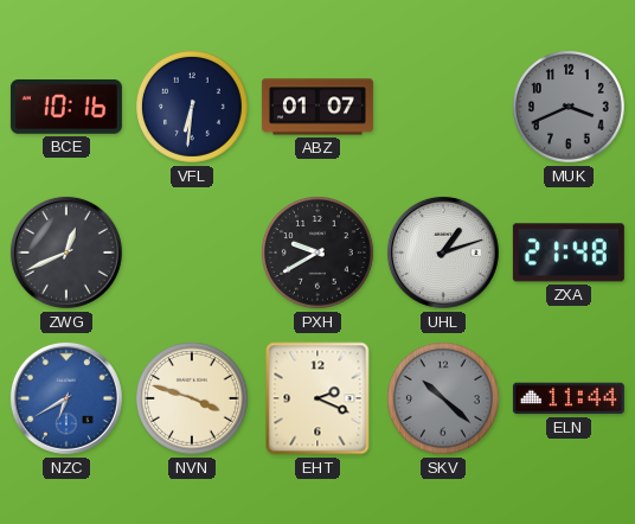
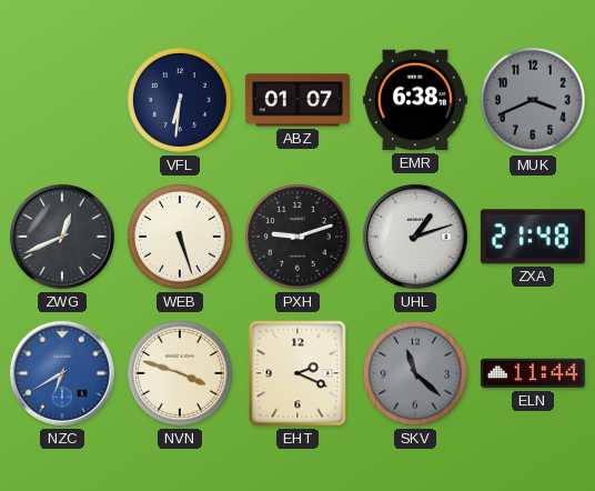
BCE: 10:16 -> none (66, 107)
EMR: none -> 6:38 (415, 100)
WEB: none -> 5:27 (181, 238)
PXH: 9:40 -> 9:12 (299, 238)
SKV: 10:22 -> 11:22 (416, 374)
